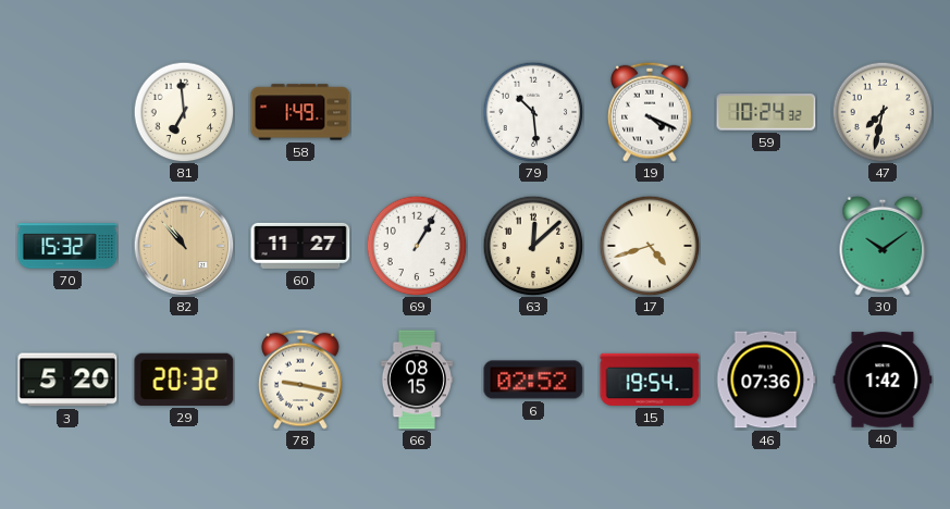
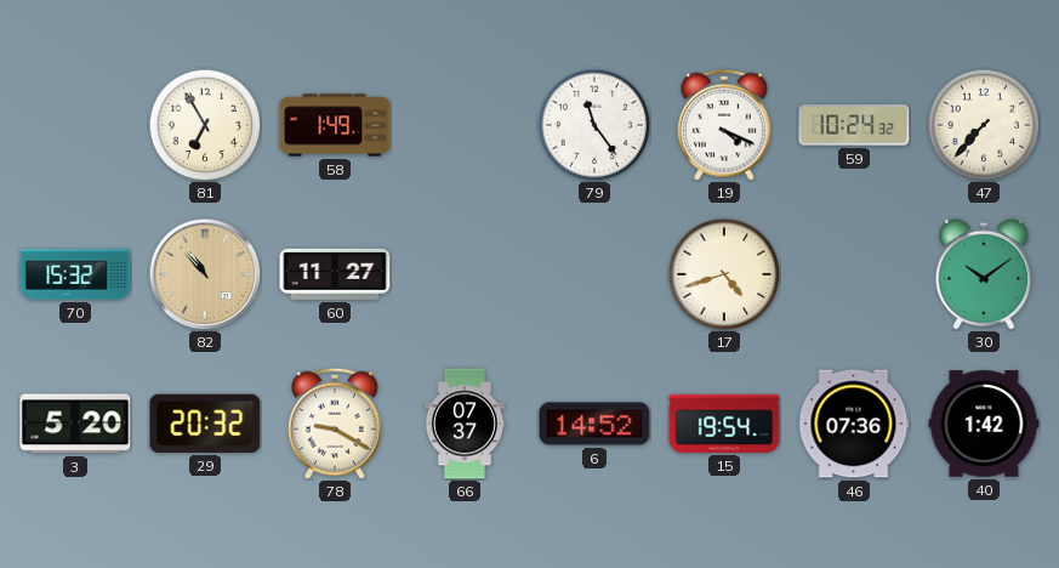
81: 6:59 -> 6:55 (205, 125)
79: 10:29 -> 11:24 (594, 125)
47: 7:32 -> 7:37 (984, 125)
69: 1:05 -> none (417, 246)
63: 12:08 -> none (533, 246)
78: 9:17 -> 9:20 (335, 424)
66: 08:15 -> 07:37 (465, 424)
6: 02:52 -> 14:52 (594, 424)
